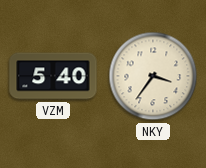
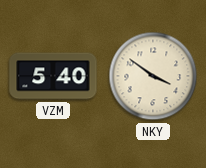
NKY: 3:36 -> 3:51 (153, 76)
